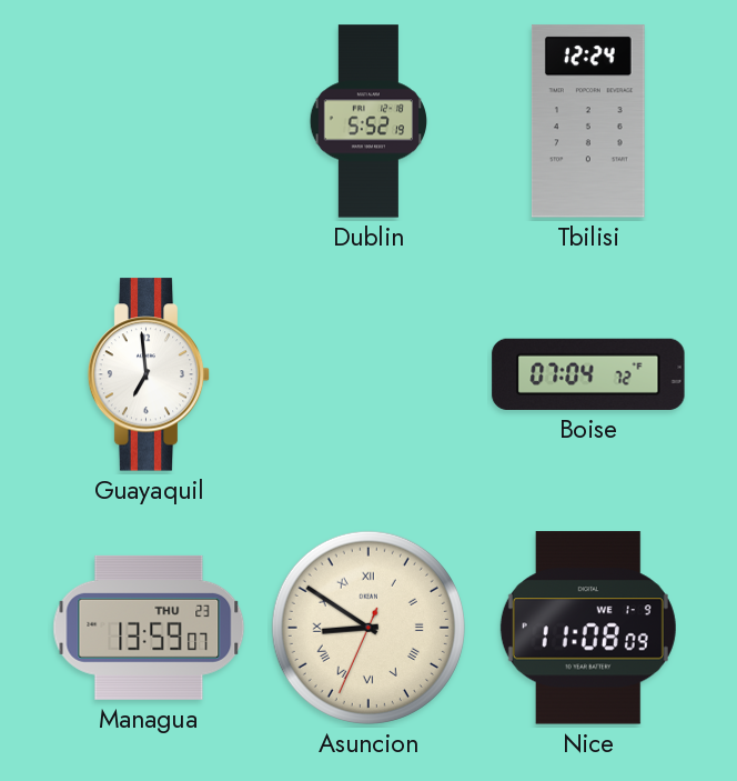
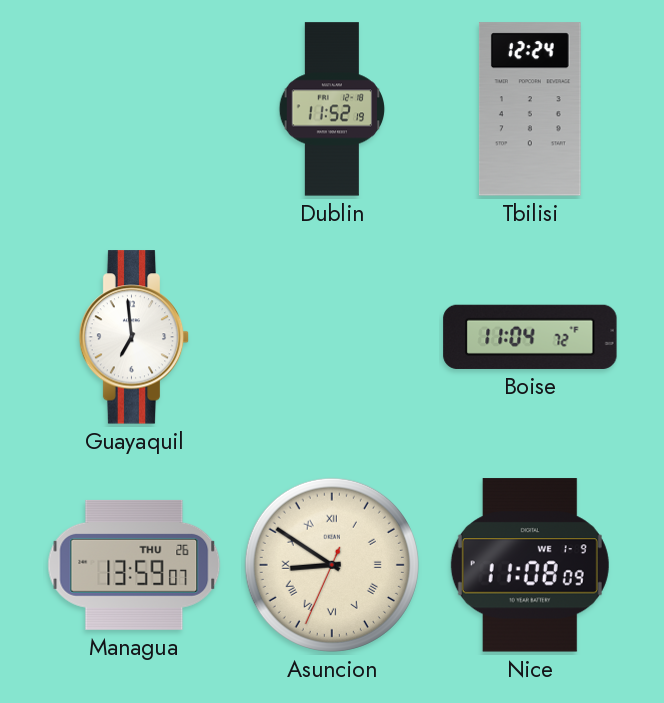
Dublin: 5:52 -> 11:52 (332, 109)
Boise: 07:04 -> 11:04 (530, 337)
Managua date: THU 23 -> THU 26 (134, 565)
